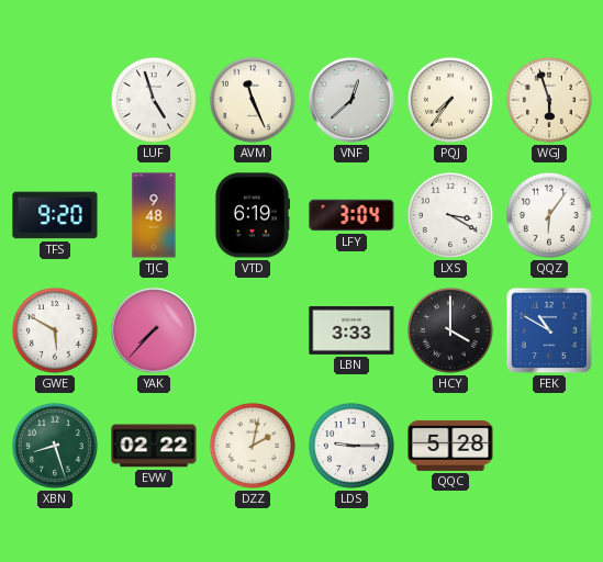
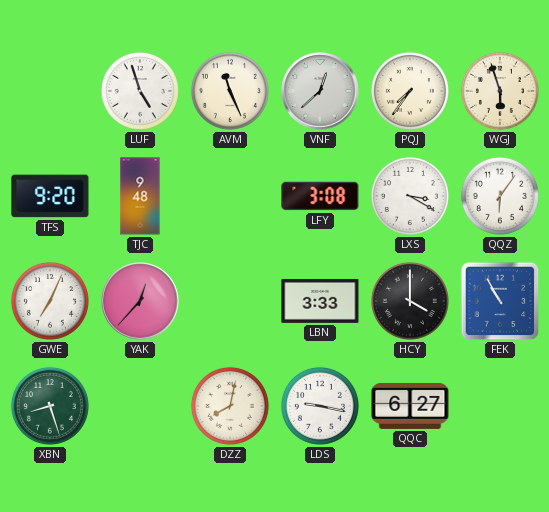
VTD: 6:19 -> none (252, 215)
LFY: 3:04 -> 3:08 (320, 196)
GWE: 5:50 -> 7:04 (50, 301)
YAK: 7:37 -> 12:37 (140, 301)
FEK: 10:50 -> 10:55 (500, 301)
EVW: 02:22 -> none (154, 446)
DZZ: 2:02 -> 8:02 (230, 406)
LDS: 9:15 -> 9:17 (320, 406)
QQC: 5:28 -> 6:27 (410, 406)
